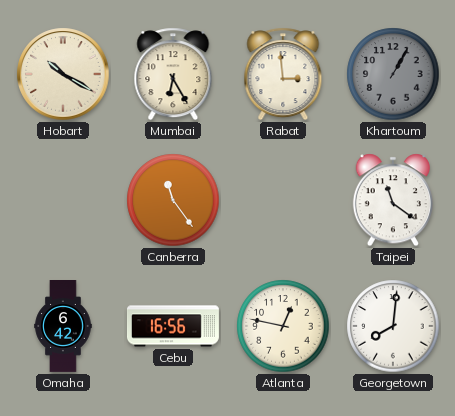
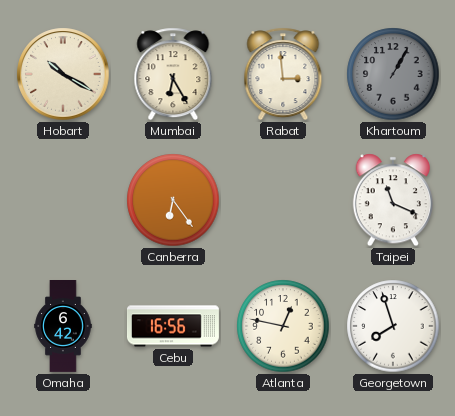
Canberra: 11:24 -> 6:24 (173, 200)
Taipei: 11:21 -> 11:19 (392, 200)
Georgetown: 8:01 -> 7:57 (393, 326)
